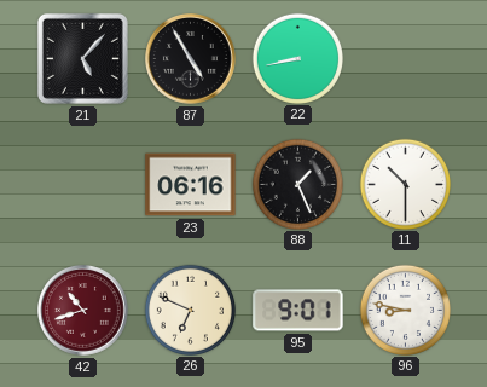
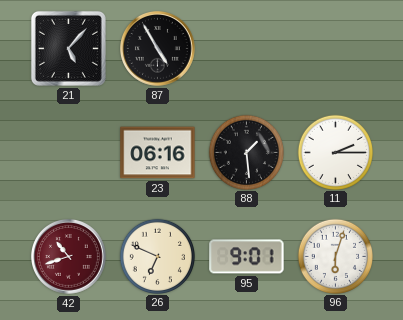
22: 8:43 -> none (297, 58)
88: 1:26 -> 1:29 (246, 152)
11: 10:30 -> 2:15 (335, 152)
96: 8:47 -> 6:03 (335, 256)
